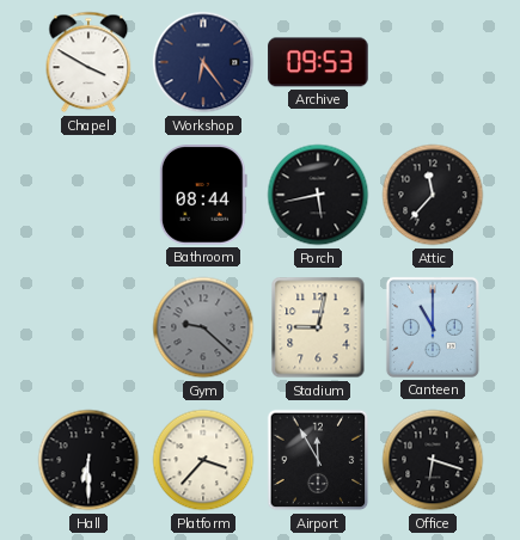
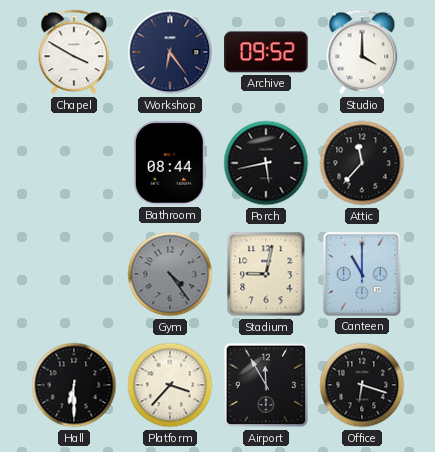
Archive: 09:53 -> 09:52 (266, 52)
Studio: none -> 4:00 (362, 52)
Gym: 9:22 -> 4:24 (170, 274)
